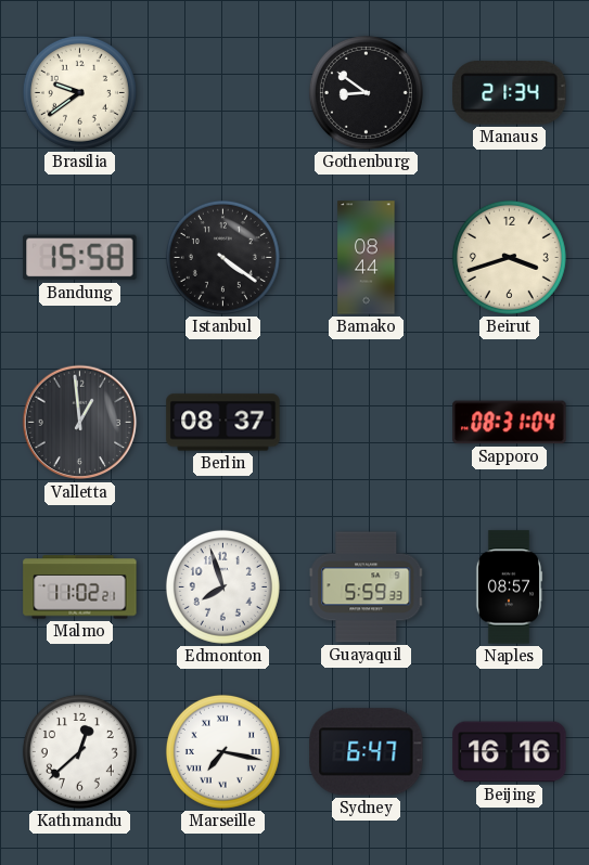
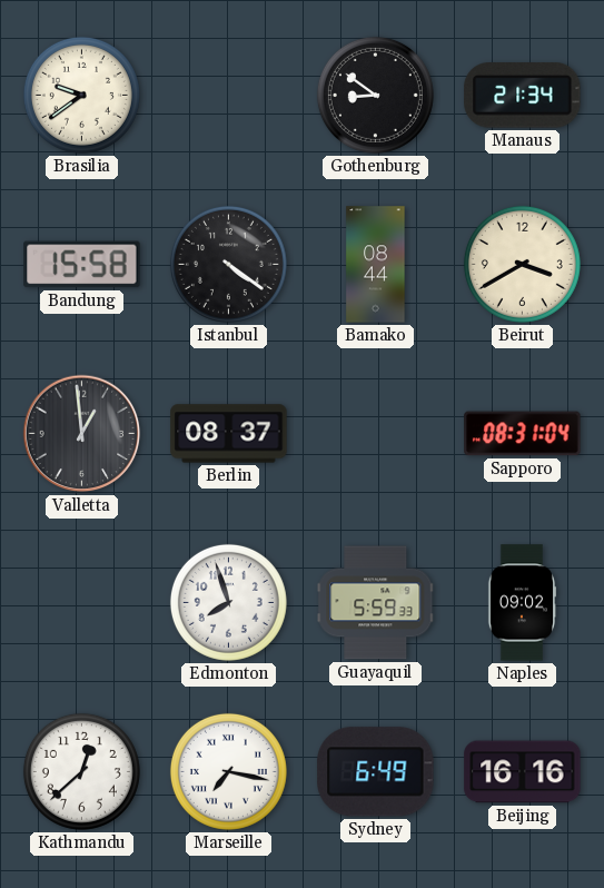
Beirut: 3:42 -> 3:40 (522, 264)
Malmo: 11:02 -> none (80, 588)
Naples: 08:57 -> 09:02 (522, 603)
Sydney: 6:47 -> 6:49 (376, 772)
